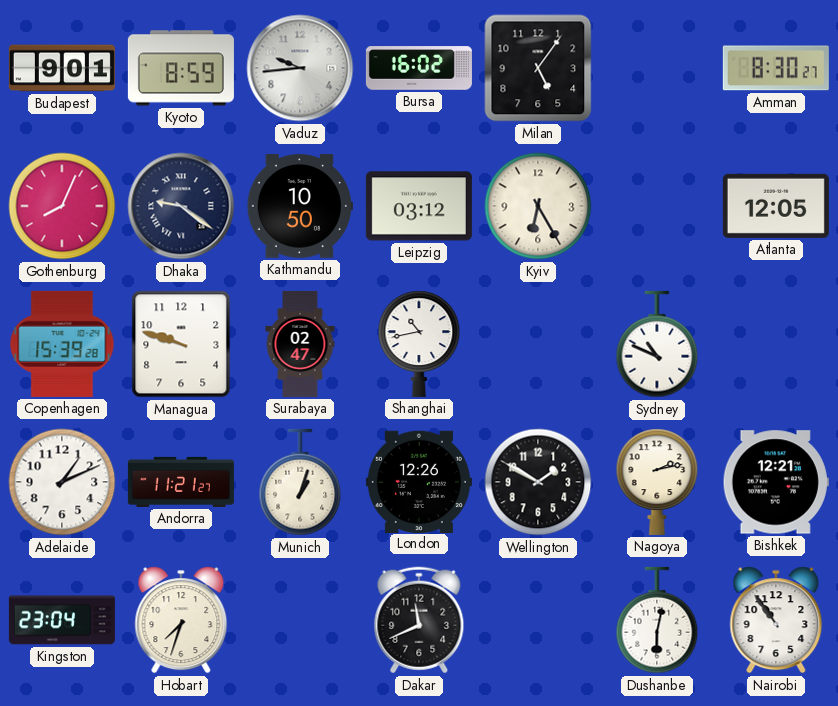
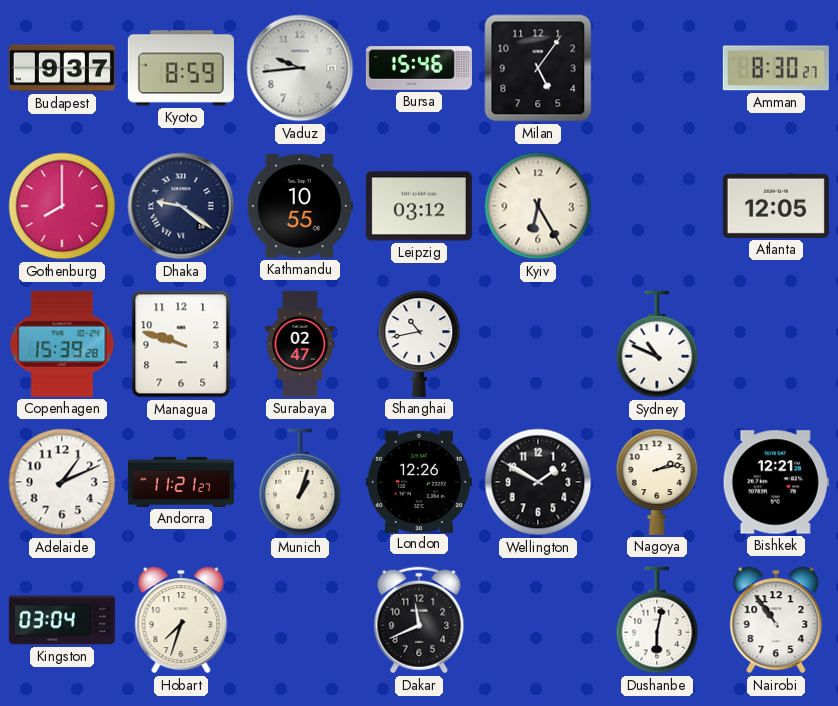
Budapest: 9:01 -> 9:37 (62, 68)
Bursa: 16:02 -> 15:46 (419, 68)
Gothenburg: 8:04 -> 8:00 (62, 206)
Kathmandu: 10:50 -> 10:55 (300, 206)
Kingston: 23:04 -> 03:04 (62, 620)
